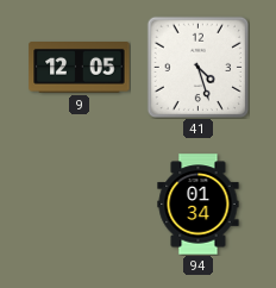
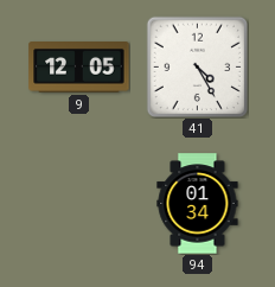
41: 4:27 -> 4:25 (197, 66)
